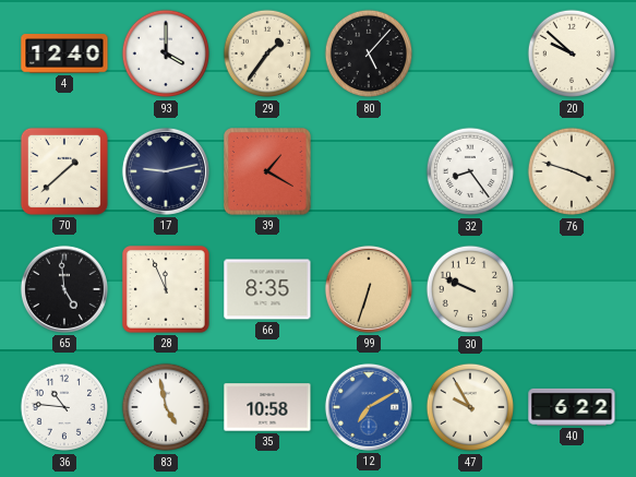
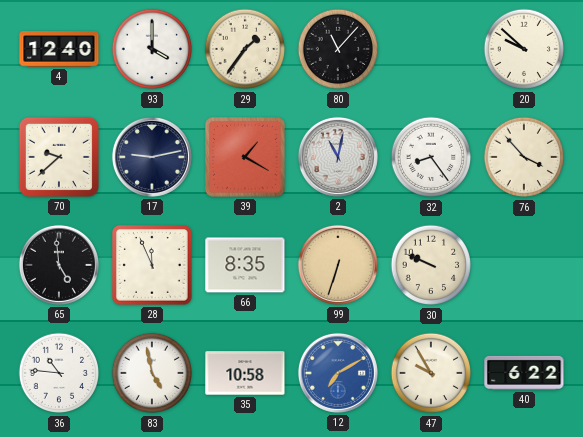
80: 5:07 -> 11:07 (338, 49)
70: 1:38 -> 9:38 (59, 157)
2: none -> 11:02 (338, 157)
76: 3:48 -> 3:53 (524, 157)
